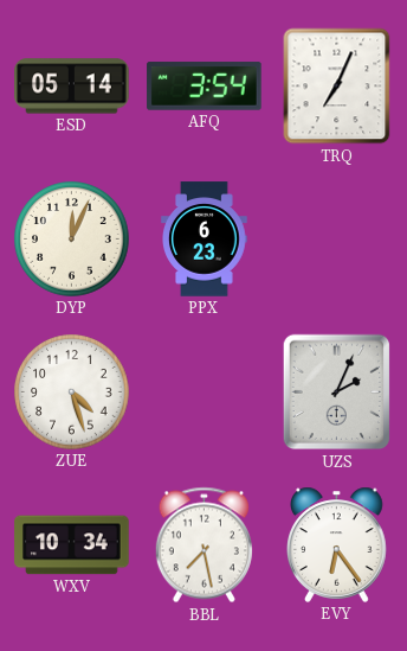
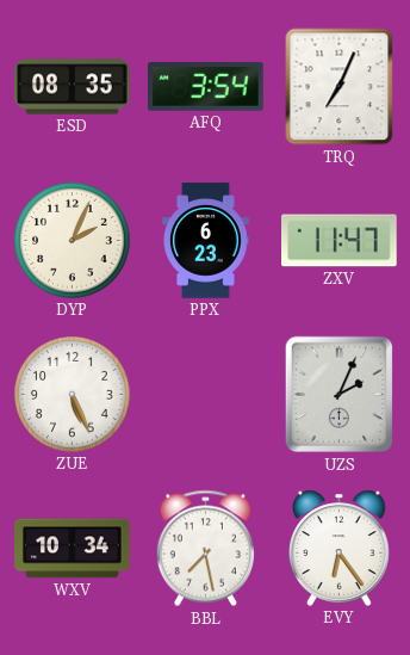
ESD: 05:14 -> 08:35 (73, 87)
DYP: 12:04 -> 2:04 (73, 241)
ZXV: none -> 11:47 (340, 241)
ZUE: 4:27 -> 5:26 (73, 395)
